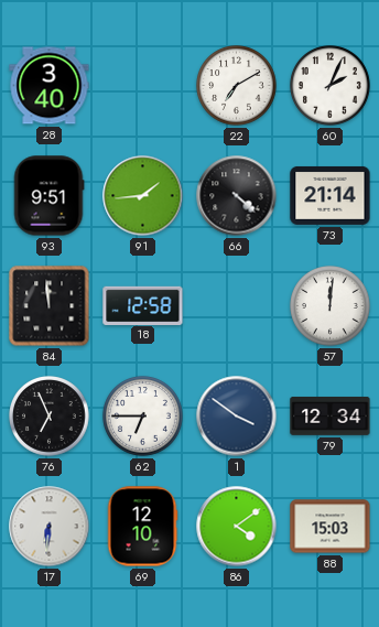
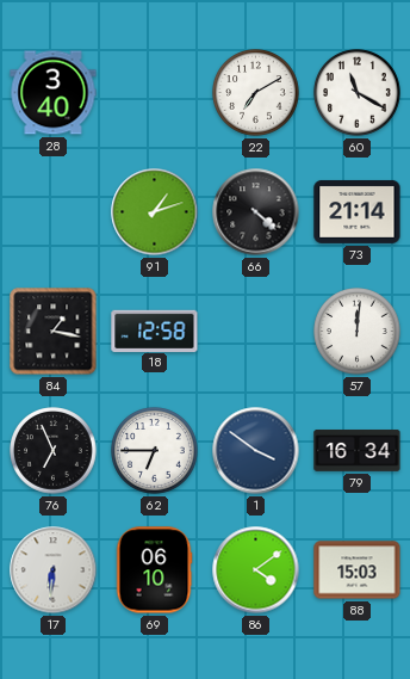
60: 2:04 -> 11:20 (358, 93)
93: 9:51 -> none (48, 196)
91: 1:44 -> 1:12 (155, 212)
84: 11:59 -> 1:17 (54, 332)
79: 12:34 -> 16:34 (358, 451)
69: 12:10 -> 06:10 (154, 570)
